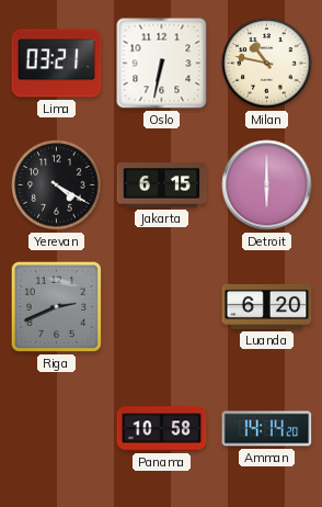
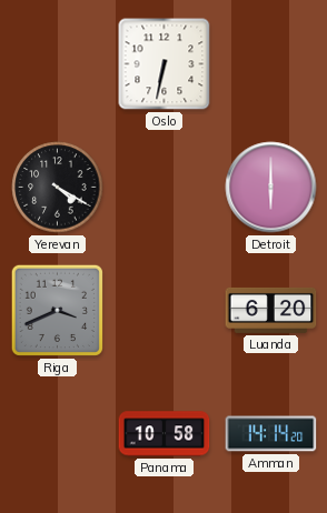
Lima: 03:21 -> none (57, 64)
Milan: 10:47 -> none (267, 64)
Jakarta: 6:15 -> none (162, 185)
Riga: 2:41 -> 3:41 (57, 310)
